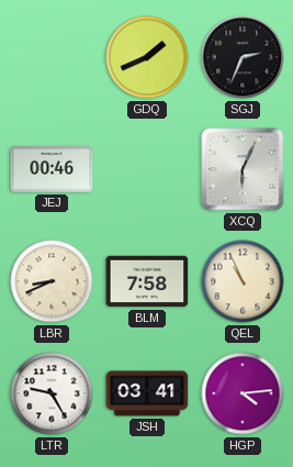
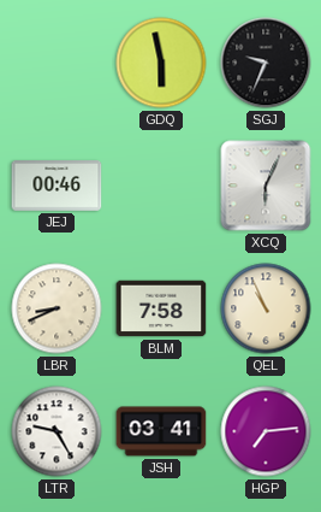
GDQ: 1:41 -> 5:58 (161, 63)
SGJ: 2:34 -> 9:34 (266, 63)
HGP: 4:14 -> 7:14 (266, 431)
